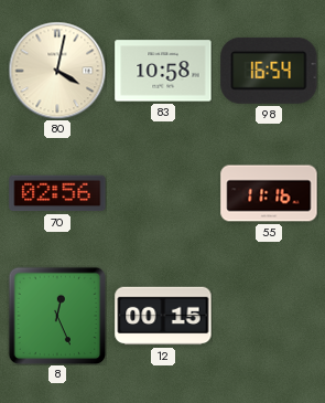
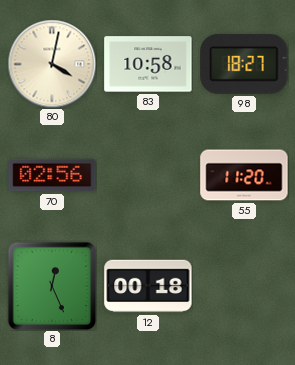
98: 16:54 -> 18:27 (244, 64)
55: 11:16 -> 11:20 (244, 175)
12: 00:15 -> 00:18 (148, 286)
